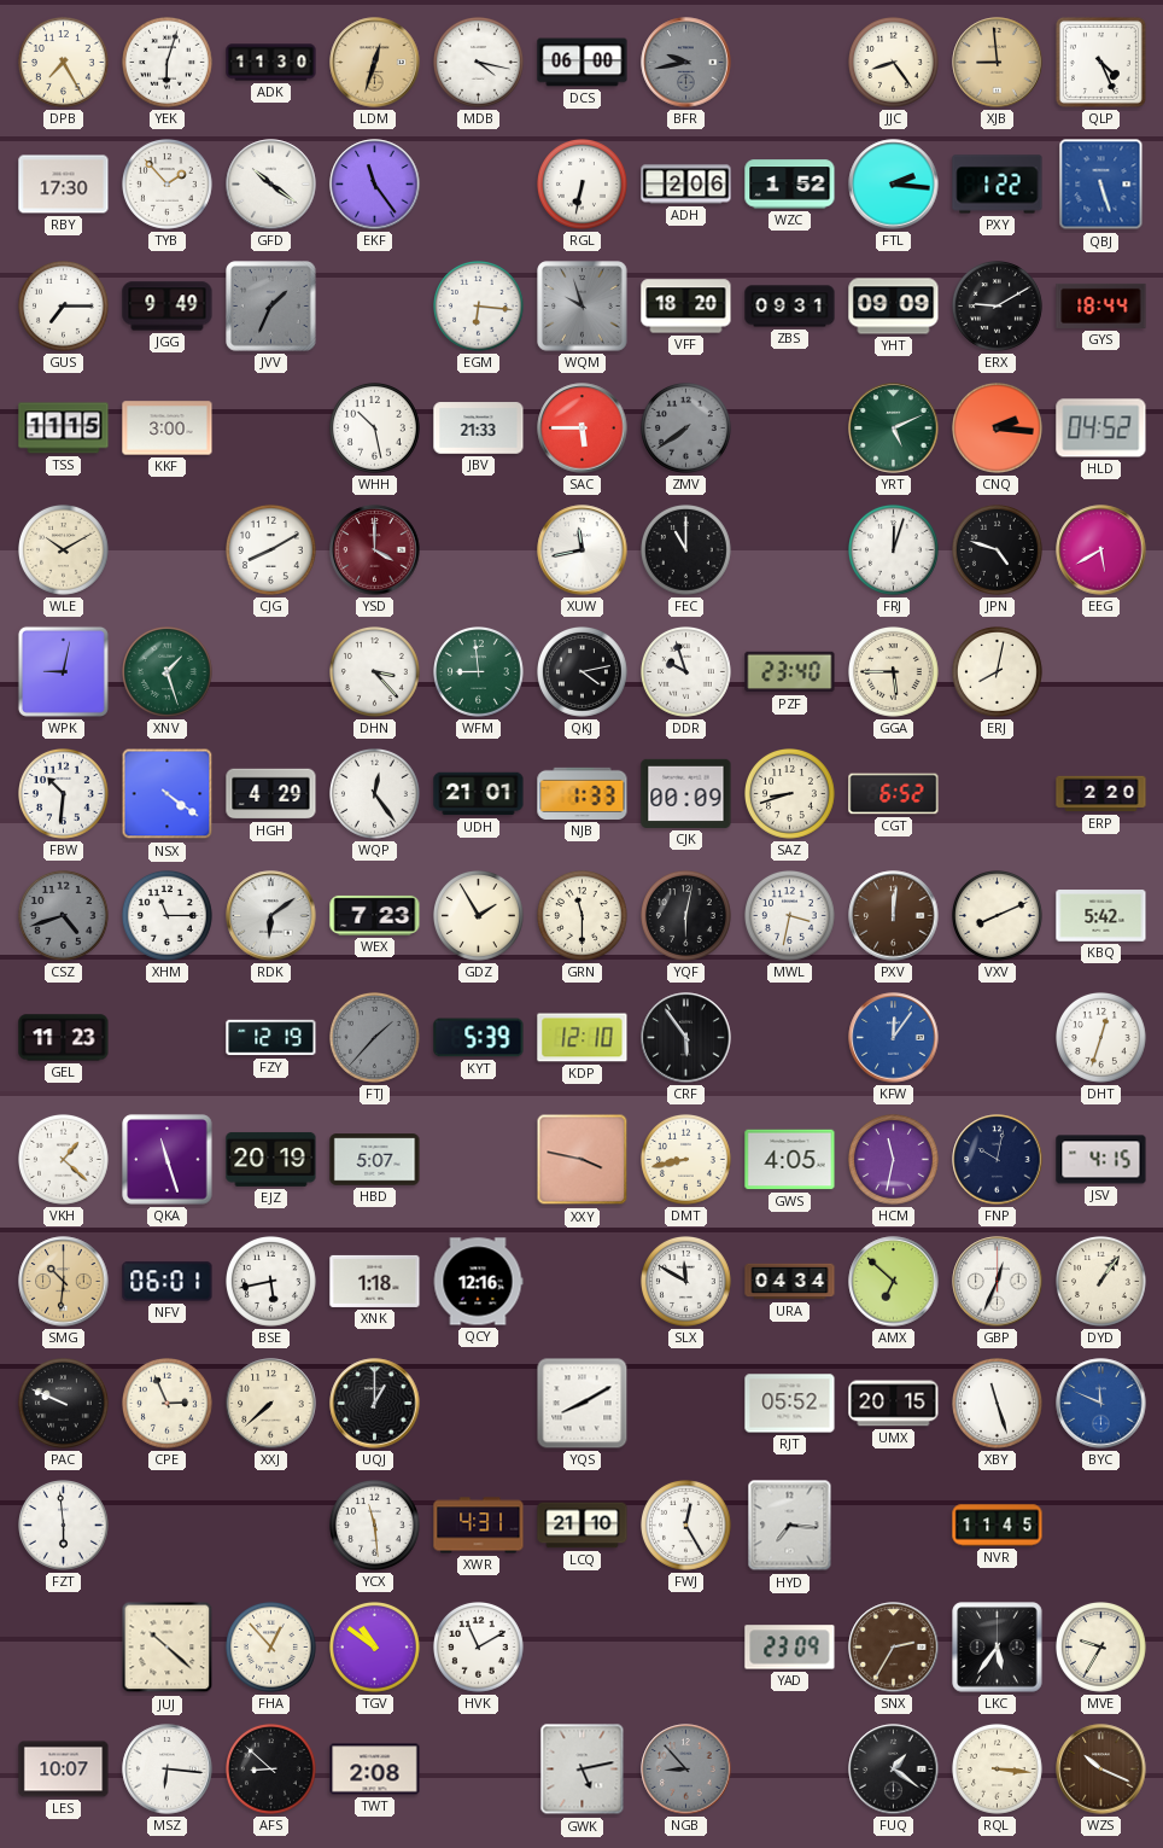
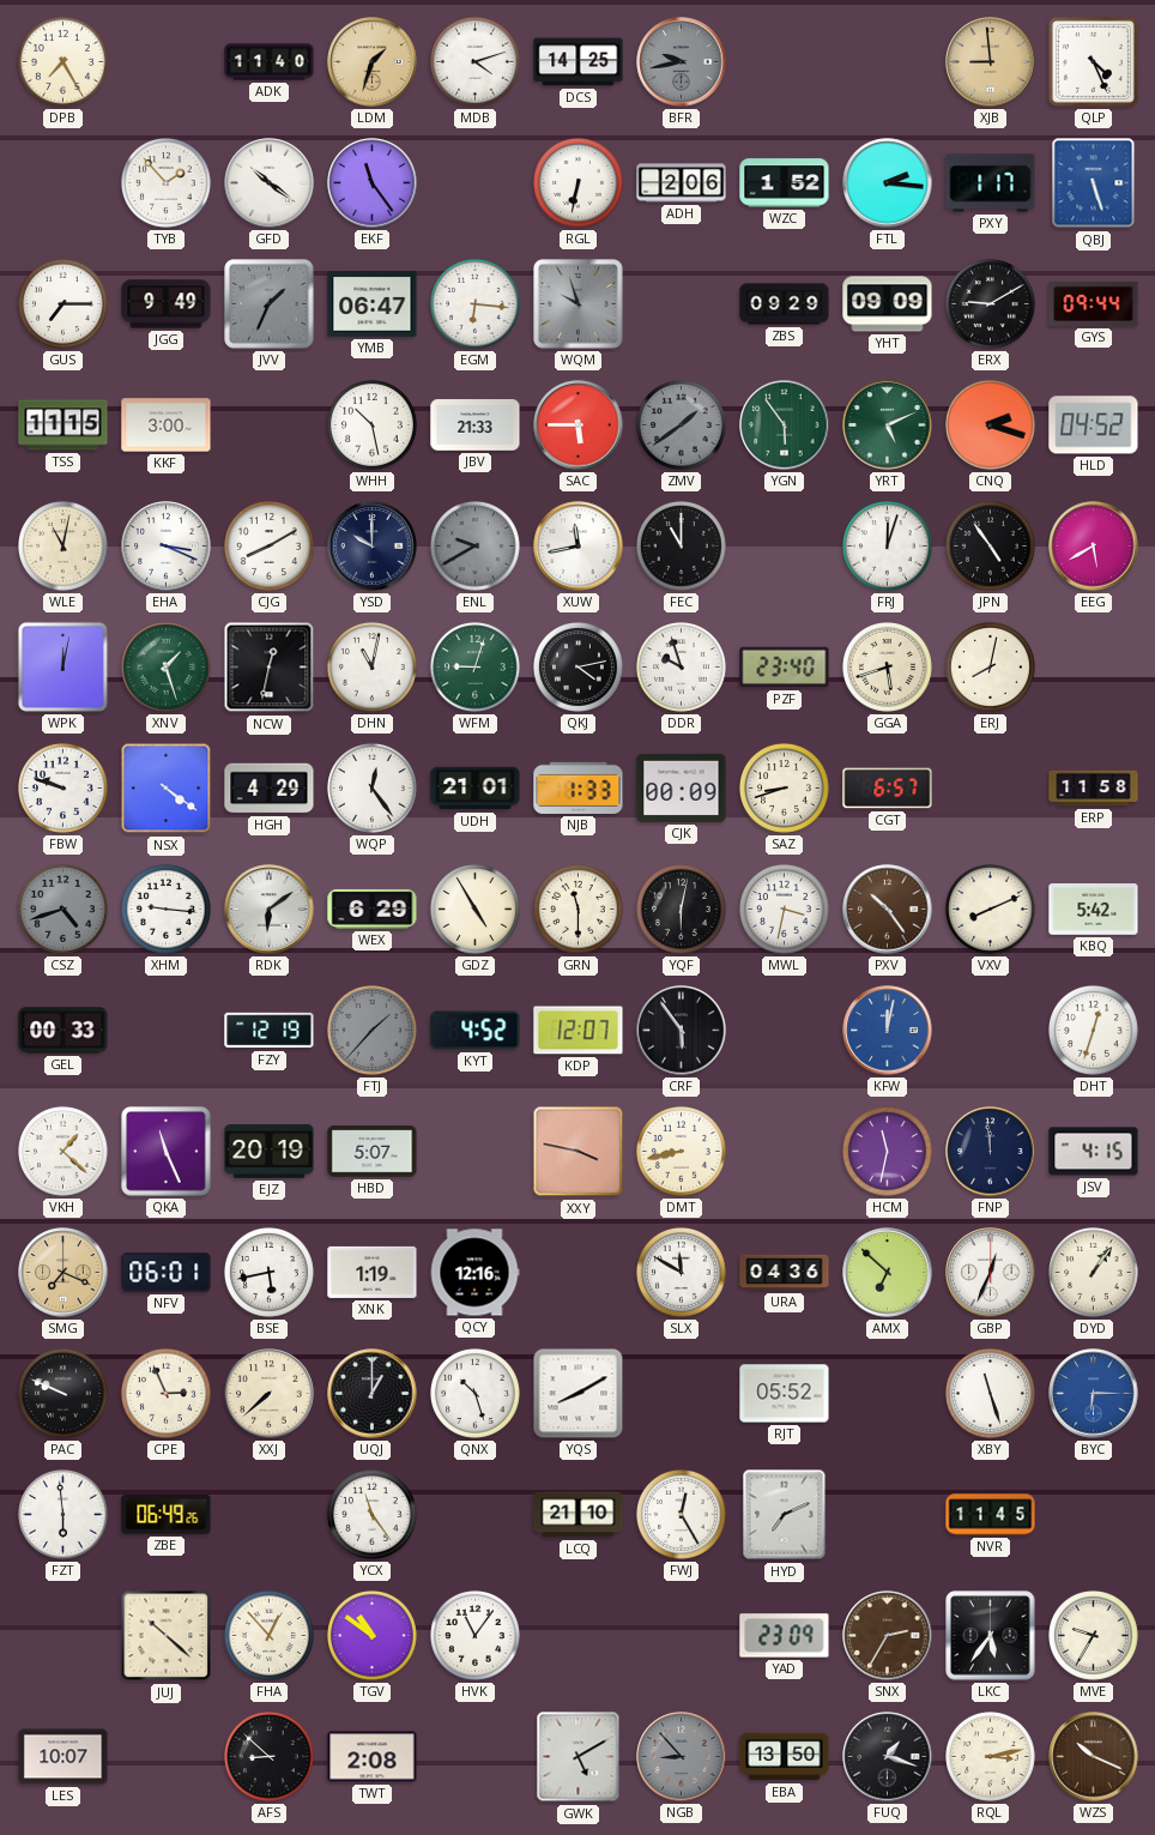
YEK: 6:03 -> none (168, 63)
ADK: 11:30 -> 11:40 (270, 62)
LDM: 12:33 -> 1:33 (373, 62)
MDB: 4:17 -> 4:12 (476, 62)
DCS: 06:00 -> 14:25 (579, 62)
JJC: 8:24 -> none (894, 63)
RBY: 17:30 -> none (64, 185)
PXY: 1:22 -> 1:17 (991, 183)
YMB: none -> 06:47 (373, 304)
VFF: 18:20 -> none (686, 307)
ZBS: 09:31 -> 09:29 (785, 304)
GYS: 18:44 -> 09:44 (1094, 303)
ZMV: 7:39 -> 1:39 (682, 425)
YGN: none -> 5:54 (785, 425)
CNQ: 2:16 -> 2:18 (991, 425)
WLE: 10:10 -> 11:02 (64, 547)
EHA: none -> 3:19 (167, 547)
YSD: 4:00 -> 10:00 (373, 547)
YSD dial: burgundy -> navy (373, 547)
ENL: none -> 9:40 (476, 547)
JPN: 4:48 -> 4:54 (991, 547)
WPK: 9:02 -> 12:02 (62, 666)
NCW: none -> 12:32 (270, 668)
DHN: 3:23 -> 11:02 (373, 668)
WFM: 8:59 -> 9:03 (476, 668)
GGA: 5:45 -> 5:42 (888, 668)
FBW: 10:31 -> 9:48 (64, 789)
CGT: 6:52 -> 6:57 (888, 789)
ERP: 2:20 -> 11:58 (1094, 789)
XHM: 11:15 -> 9:16 (167, 910)
WEX: 7:23 -> 6:29 (373, 909)
GDZ: 1:55 -> 4:55 (476, 910)
PXV: 12:01 -> 10:24 (888, 910)
GEL: 11:23 -> 00:33 (64, 1031)
KYT: 5:39 -> 4:52 (476, 1031)
KDP: 12:10 -> 12:07 (579, 1031)
KFW: 12:06 -> 12:02 (888, 1031)
QKA: 11:27 -> 11:26 (167, 1152)
GWS: 4:05 -> none (790, 1160)
FNP: 10:02 -> 11:59 (991, 1152)
SMG: 10:31 -> 7:19 (64, 1273)
XNK: 1:18 -> 1:19 (373, 1272)
URA: 04:34 -> 04:36 (785, 1273)
QNX: none -> 10:27 (476, 1394)
UMX: 20:15 -> none (894, 1404)
BYC: 11:49 -> 6:15 (1094, 1394)
ZBE: none -> 06:49 (167, 1515)
YCX: 11:29 -> 11:24 (373, 1515)
XWR: 4:31 -> none (479, 1526)
HYD: 7:16 -> 7:11 (785, 1515)
HVK: 11:10 -> 11:06 (476, 1636)
MSZ: 6:16 -> none (168, 1770)
GWK: 5:13 -> 5:10 (579, 1757)
EBA: none -> 13:50 (785, 1757)
FUQ: 1:21 -> 1:18 (888, 1757)
RQL: 3:16 -> 3:13 (991, 1757)
